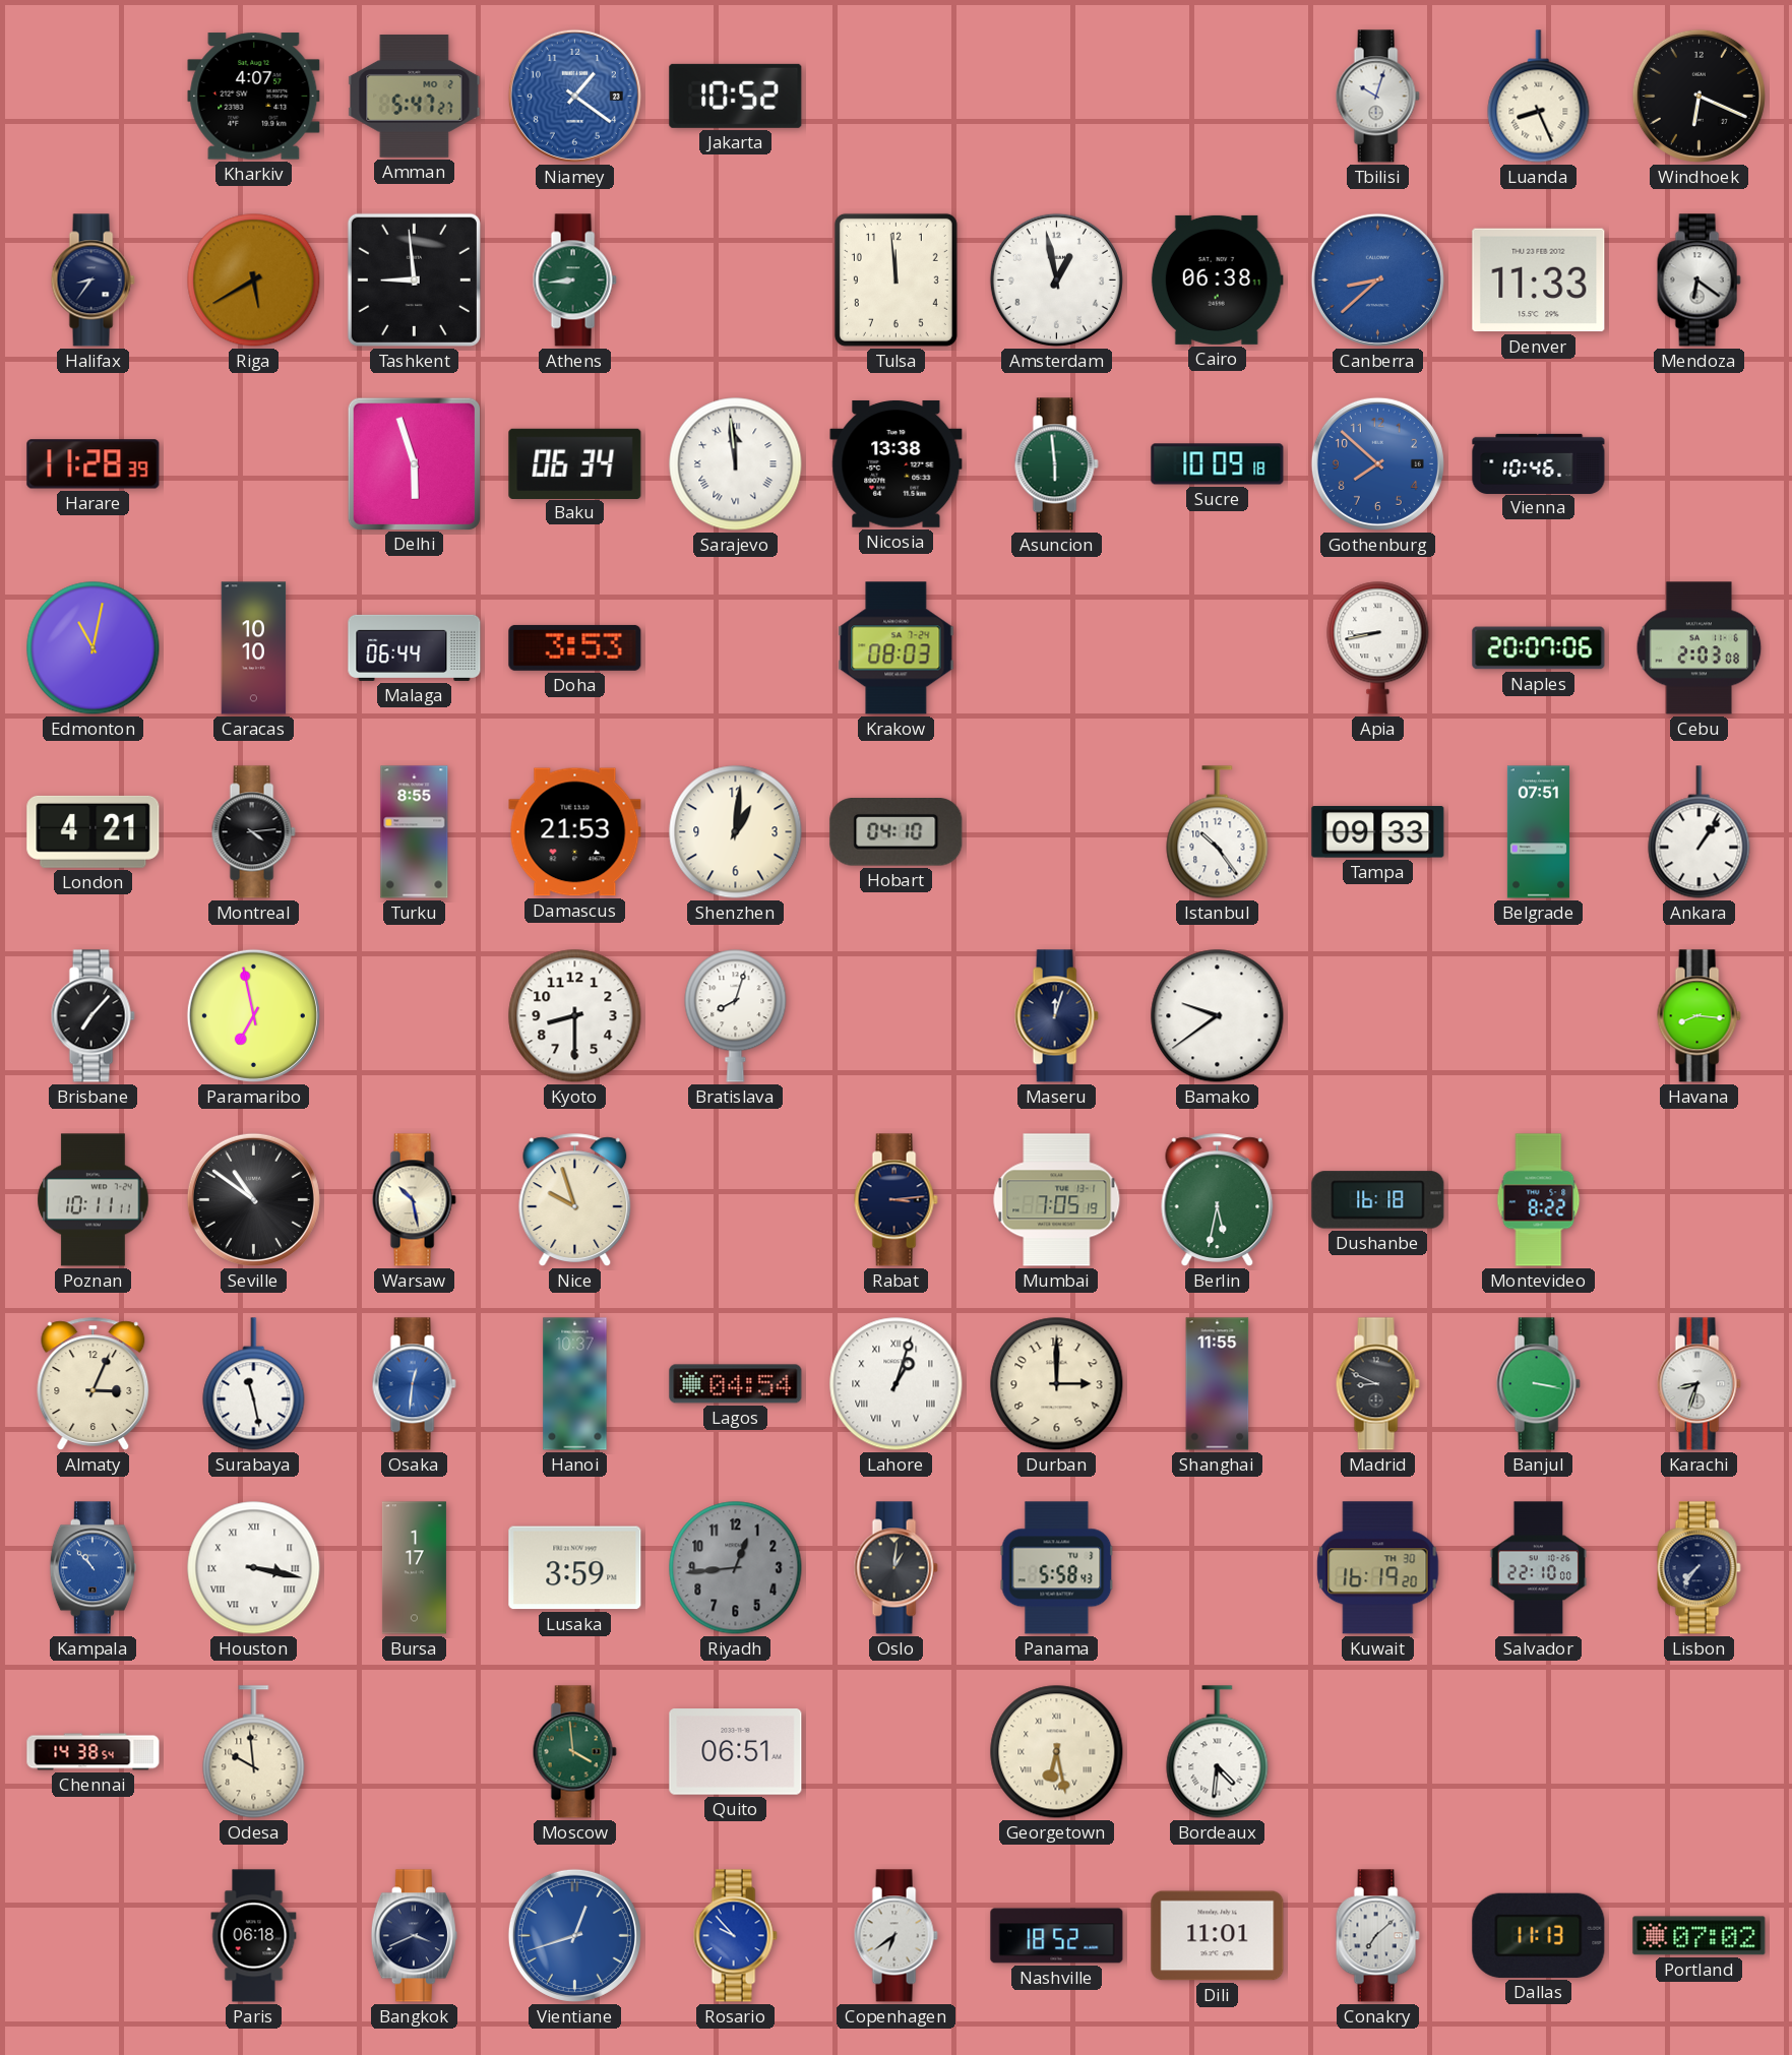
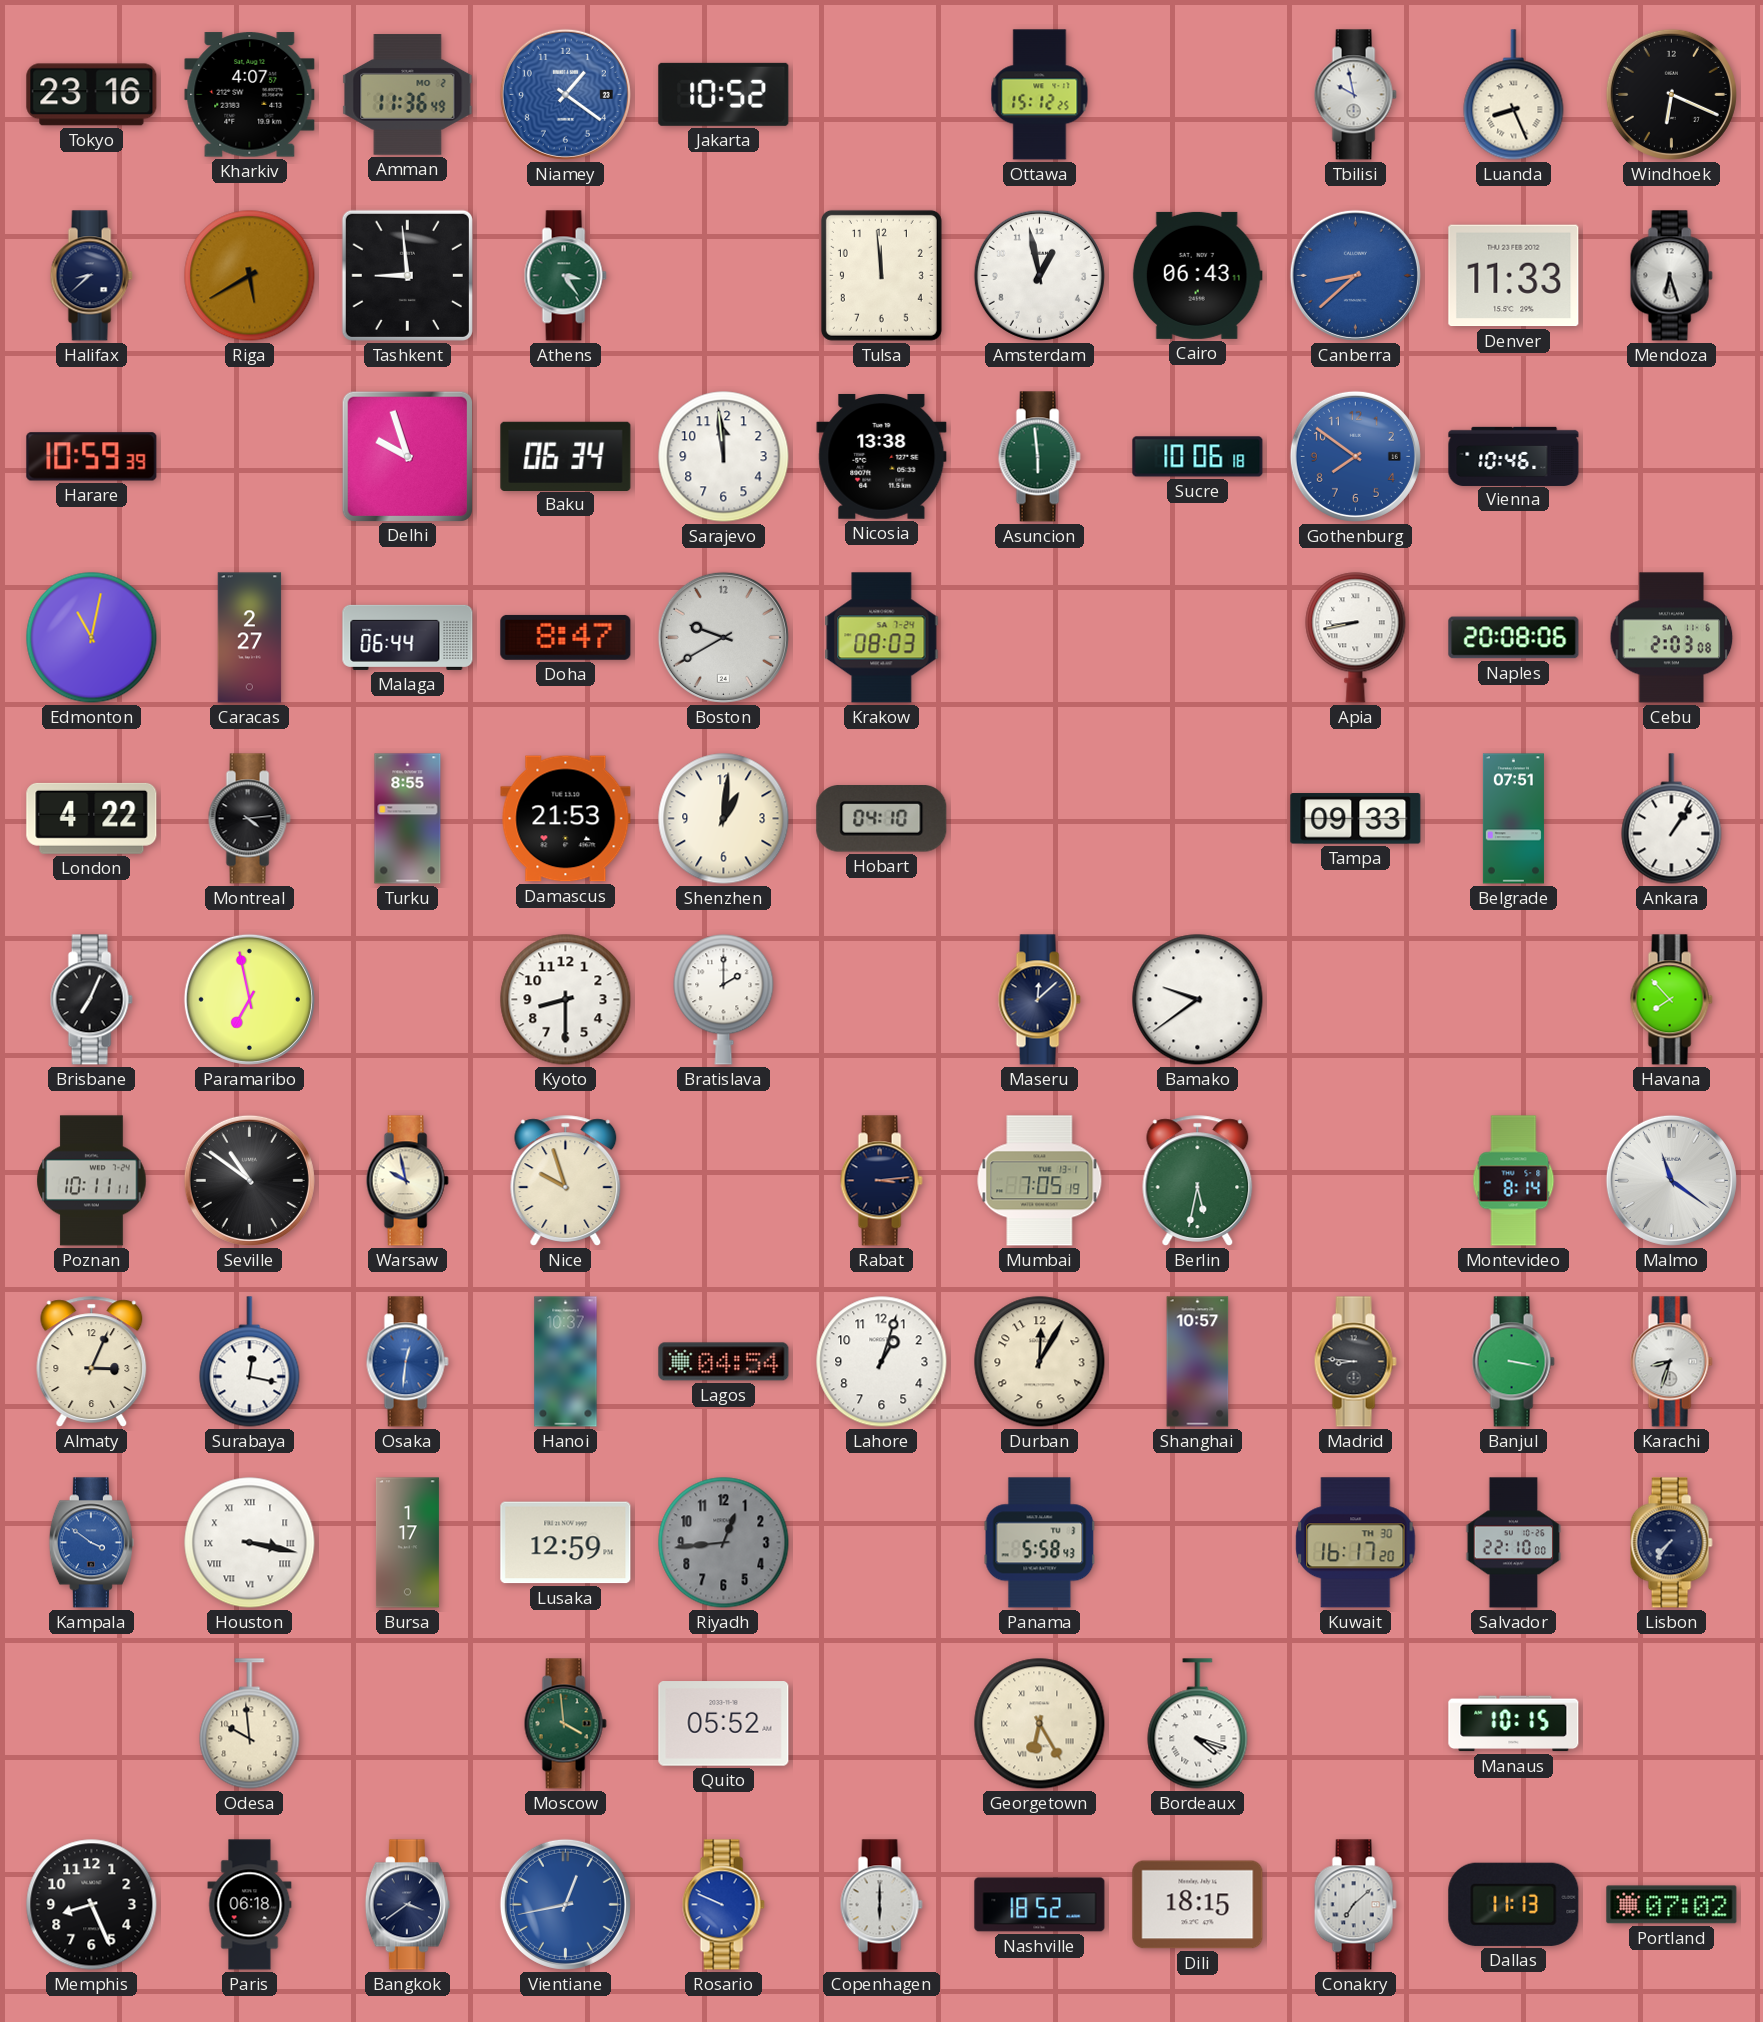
Tokyo: none -> 23:16 (92, 95)
Amman: 5:47 -> 11:36 (408, 95)
Ottawa: none -> 15:12 (1040, 95)
Tbilisi: 10:03 -> 9:58 (1355, 95)
Halifax: 8:36 -> 8:38 (91, 276)
Athens: 8:44 -> 3:24 (565, 276)
Cairo: 06:38 -> 06:43 (1197, 275)
Mendoza: 6:21 -> 6:27 (1671, 276)
Harare: 11:28 -> 10:59 (92, 457)
Delhi: 5:57 -> 9:57 (407, 456)
Sarajevo numerals: Roman -> Arabic (724, 457)
Sucre: 10:09 -> 10:06 (1198, 457)
Gothenburg: 7:52 -> 7:51 (1355, 456)
Caracas: 10:10 -> 2:27 (250, 638)
Doha: 3:53 -> 8:47 (566, 637)
Boston: none -> 9:40 (723, 637)
Naples: 20:07 -> 20:08 (1514, 638)
London: 4:21 -> 4:22 (92, 818)
Istanbul: 10:24 -> none (1218, 832)
Brisbane: 7:07 -> 7:04 (91, 1000)
Bratislava: 8:03 -> 2:00 (724, 1000)
Maseru: 12:03 -> 12:08 (1039, 1000)
Havana: 8:16 -> 7:53 (1671, 1000)
Warsaw: 10:28 -> 9:58 (407, 1181)
Dushanbe: 16:18 -> none (1378, 1200)
Montevideo: 8:22 -> 8:14 (1514, 1181)
Malmo: none -> 11:21 (1671, 1180)
Surabaya: 11:28 -> 12:17 (250, 1362)
Lahore numerals: Roman -> Arabic (882, 1362)
Durban: 3:00 -> 12:05 (1040, 1362)
Shanghai: 11:55 -> 10:57 (1198, 1362)
Madrid: 8:49 -> 8:46 (1355, 1362)
Kampala: 10:53 -> 3:51 (91, 1543)
Lusaka: 3:59 -> 12:59 (566, 1543)
Oslo: 1:01 -> none (895, 1568)
Kuwait: 16:19 -> 16:17 (1356, 1543)
Chennai: 14:38 -> none (94, 1752)
Quito: 06:51 -> 05:52 (724, 1724)
Georgetown: 6:28 -> 6:25 (1040, 1724)
Bordeaux: 4:31 -> 4:18 (1198, 1724)
Manaus: none -> 10:15 (1514, 1724)
Memphis: none -> 8:26 (92, 1905)
Bangkok: 3:41 -> 3:39 (407, 1905)
Vientiane: 12:42 -> 12:43 (565, 1904)
Rosario: 9:53 -> 9:49 (723, 1905)
Copenhagen: 6:39 -> 6:00 (881, 1905)
Dili: 11:01 -> 18:15 (1198, 1905)
